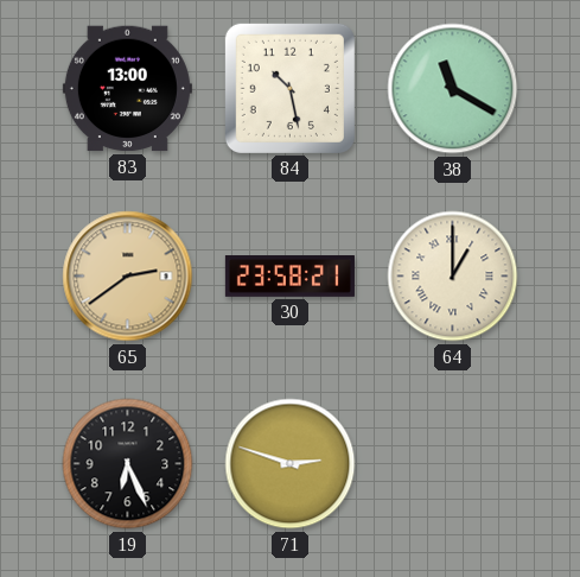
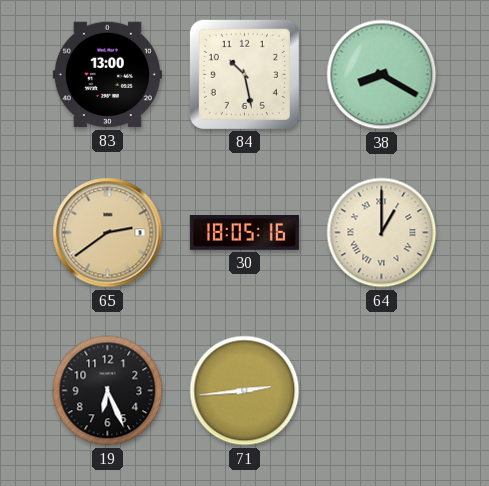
38: 11:20 -> 8:20 (382, 75)
30: 23:58 -> 18:05 (244, 233)
71: 2:48 -> 2:44 (245, 391)
